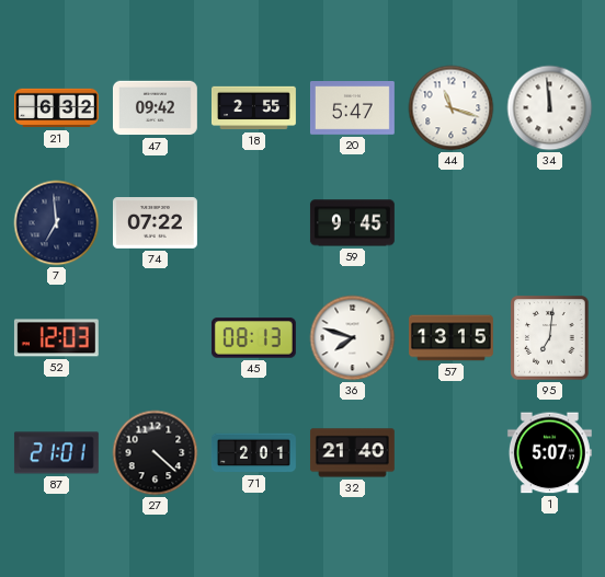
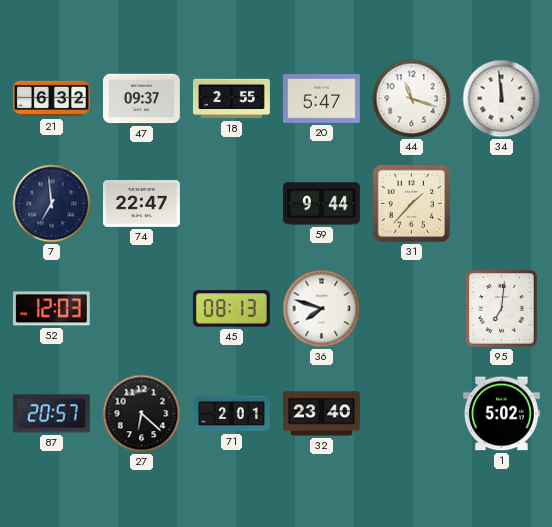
47: 09:42 -> 09:37 (141, 99)
74: 07:22 -> 22:47 (141, 204)
59: 9:45 -> 9:44 (321, 204)
31: none -> 1:37 (412, 204)
57: 13:15 -> none (452, 338)
87: 21:01 -> 20:57 (51, 414)
27: 4:22 -> 6:22 (142, 414)
32: 21:40 -> 23:40 (321, 414)
1: 5:07 -> 5:02 (501, 414)
